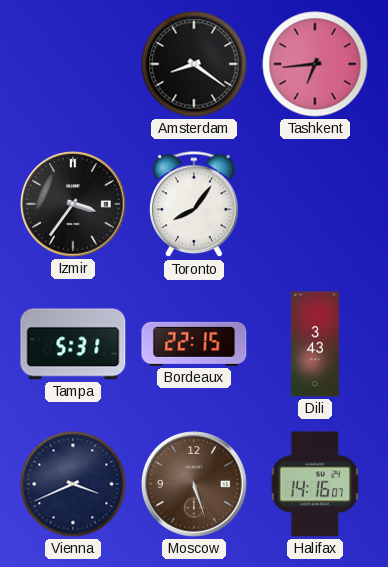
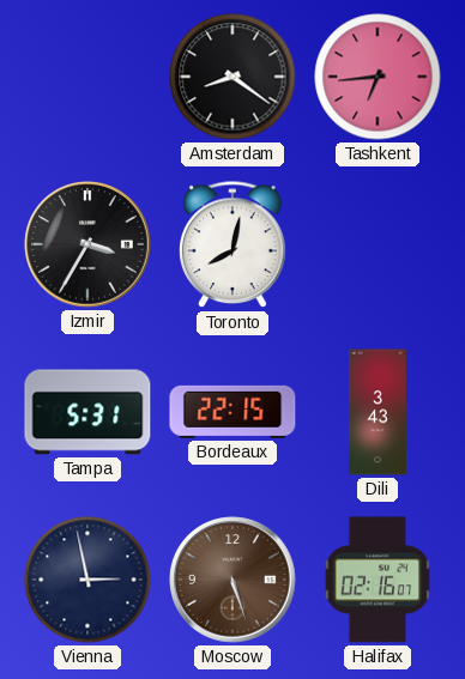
Izmir: 3:36 -> 3:35 (87, 244)
Toronto: 8:06 -> 8:02 (232, 245)
Vienna: 3:41 -> 2:58 (87, 580)
Halifax: 14:16 -> 02:16 (378, 580)
